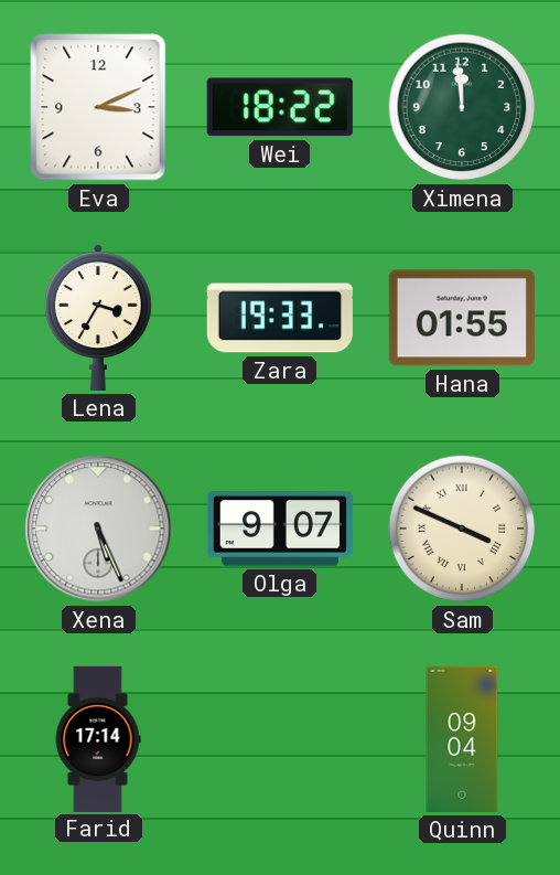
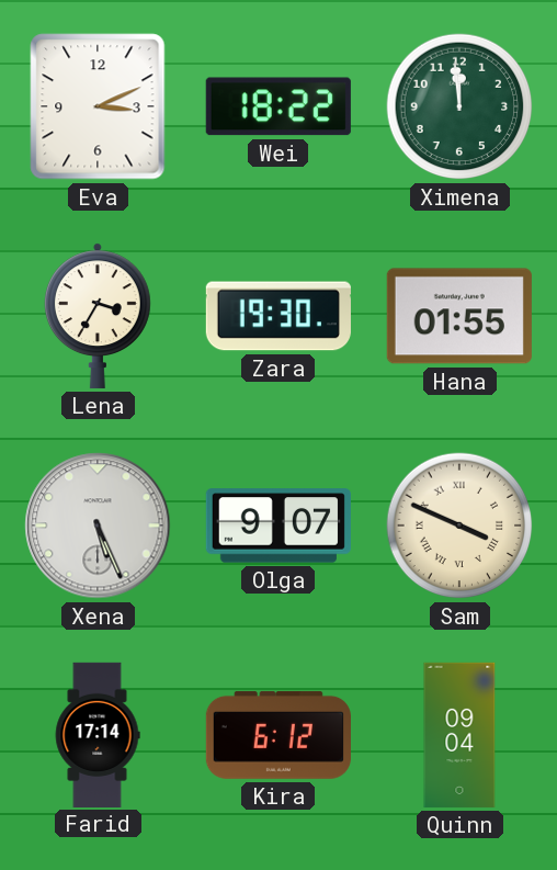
Zara: 19:33 -> 19:30 (278, 316)
Kira: none -> 6:12 (278, 735)
